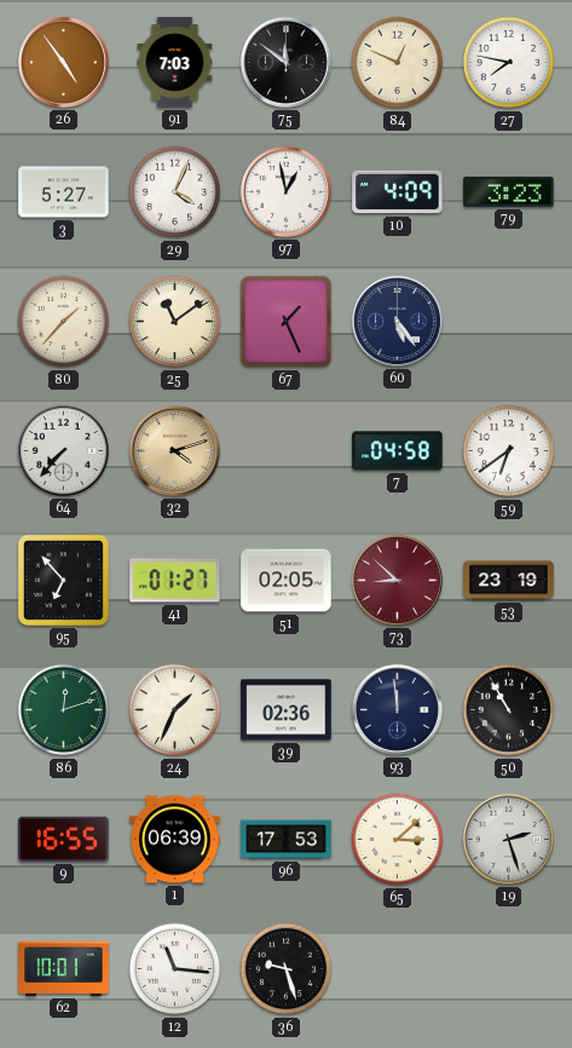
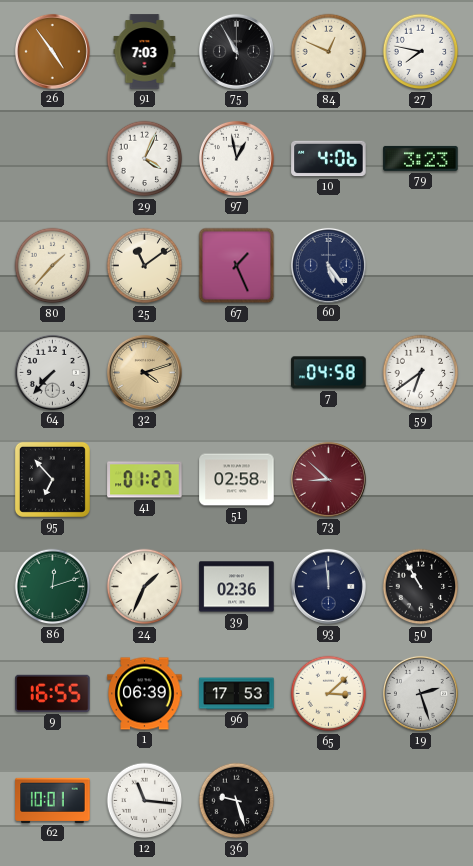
75: 11:51 -> 10:55 (236, 51)
3: 5:27 -> none (64, 192)
10: 4:09 -> 4:06 (329, 159)
51: 02:05 -> 02:58 (237, 480)
53: 23:19 -> none (509, 581)
